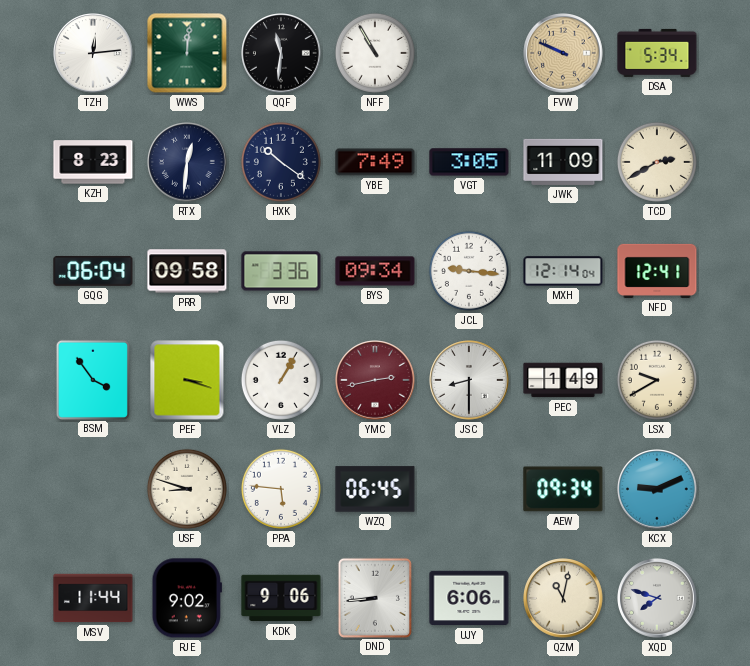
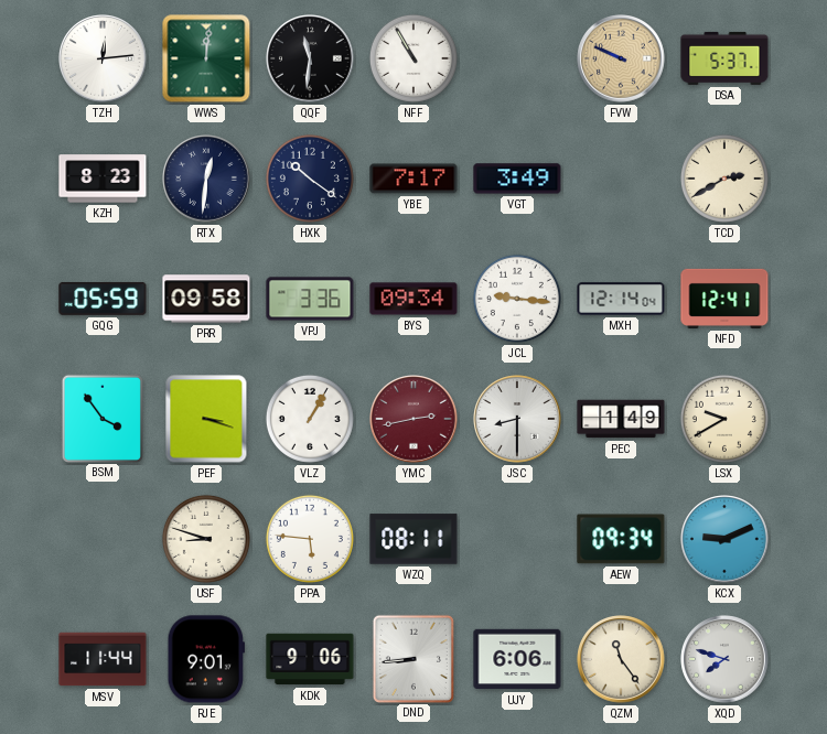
DSA: 5:34 -> 5:37 (724, 58)
YBE: 7:49 -> 7:17 (413, 179)
VGT: 3:05 -> 3:49 (517, 179)
JWK: 11:09 -> none (563, 162)
GQG: 06:04 -> 05:59 (103, 299)
WZQ: 06:45 -> 08:11 (413, 539)
RJE: 9:02 -> 9:01 (206, 659)
QZM: 11:02 -> 11:24 (621, 659)
